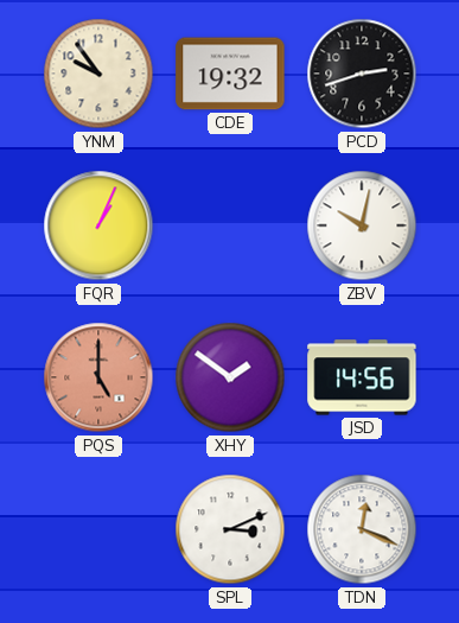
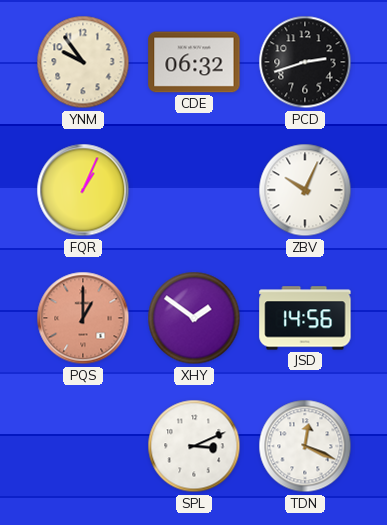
CDE: 19:32 -> 06:32 (194, 62)
ZBV: 10:02 -> 10:04 (305, 190)
PQS: 5:00 -> 1:00 (83, 318)
